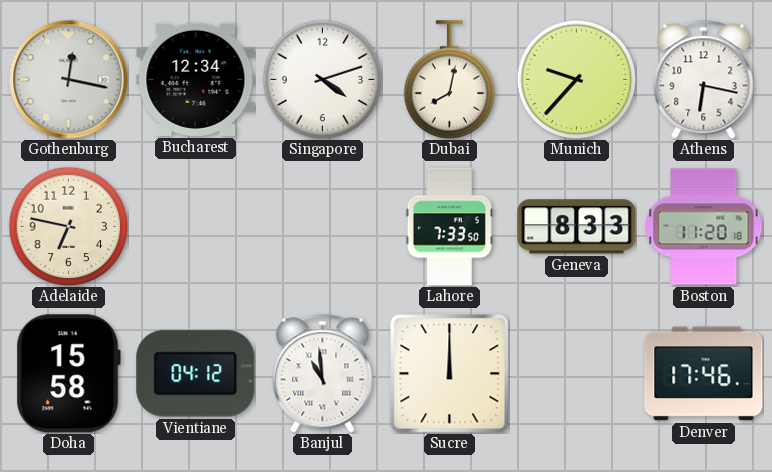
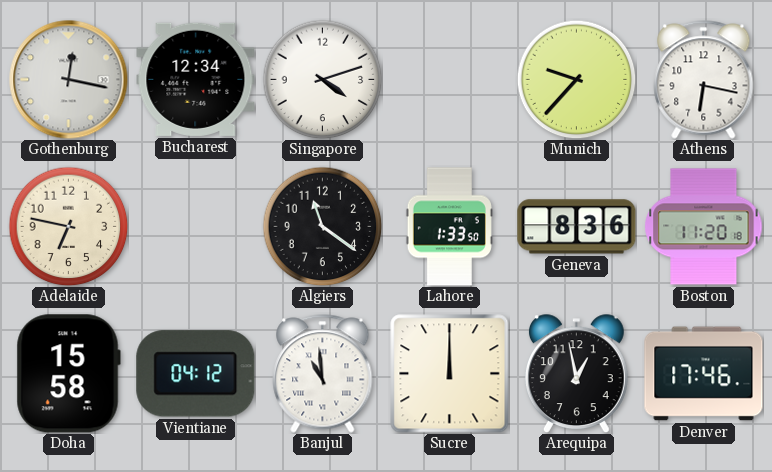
Dubai: 8:02 -> none (450, 80)
Algiers: none -> 11:21 (322, 226)
Lahore: 7:33 -> 1:33 (449, 227)
Geneva: 8:33 -> 8:36 (577, 227)
Arequipa: none -> 12:58 (576, 374)
